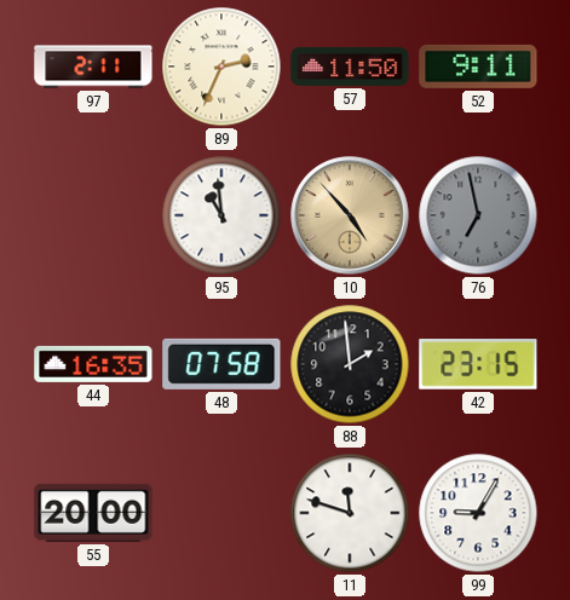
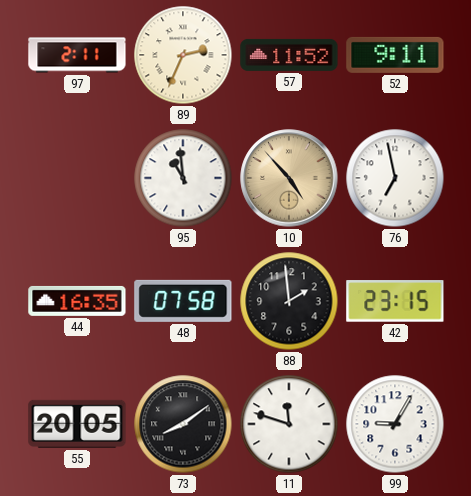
57: 11:50 -> 11:52 (289, 55)
76 dial: grey -> white (395, 178)
55: 20:00 -> 20:05 (77, 424)
73: none -> 8:09 (183, 424)
